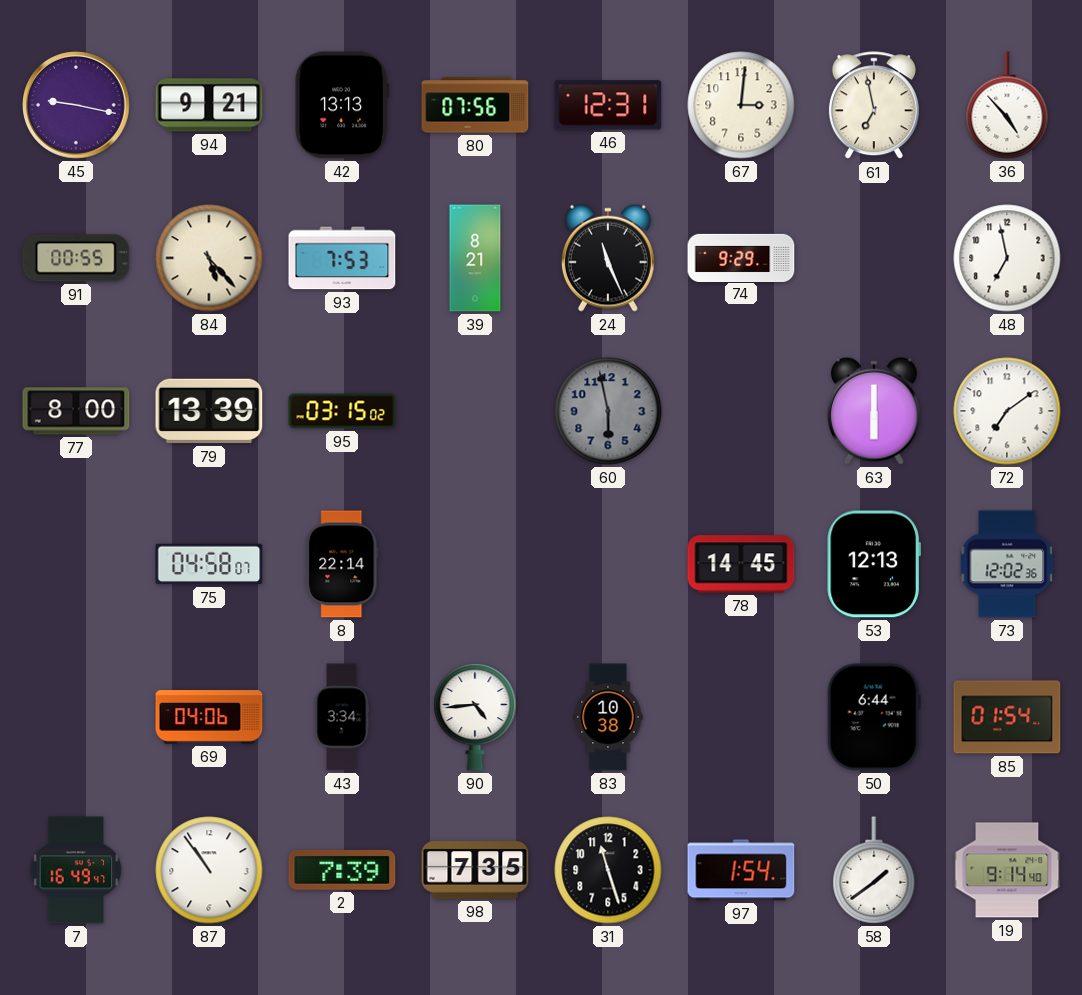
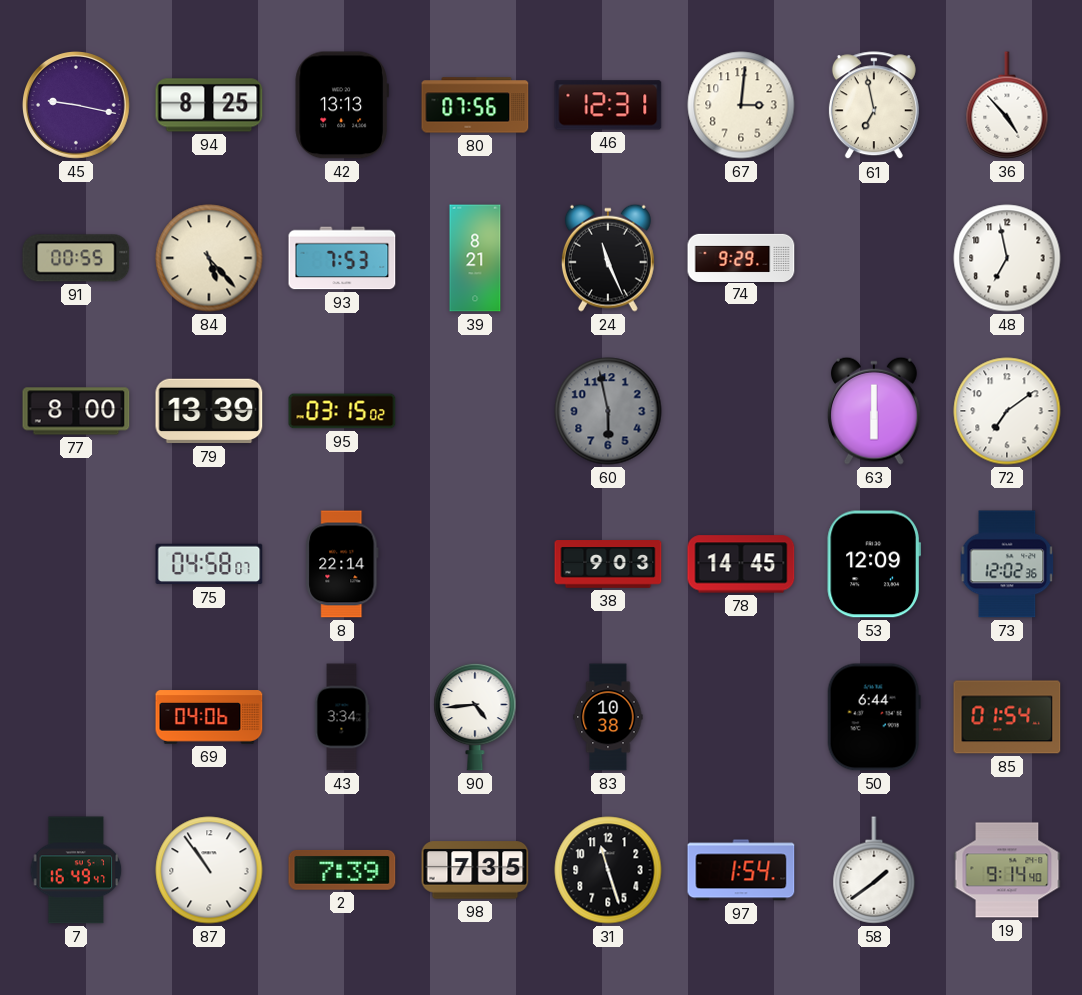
94: 9:21 -> 8:25 (209, 105)
38: none -> 9:03 (608, 564)
53: 12:13 -> 12:09 (874, 564)
